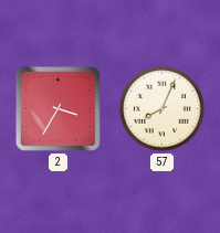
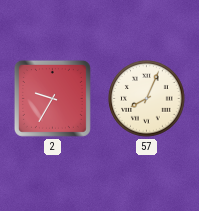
2: 3:35 -> 9:35 (52, 98)
